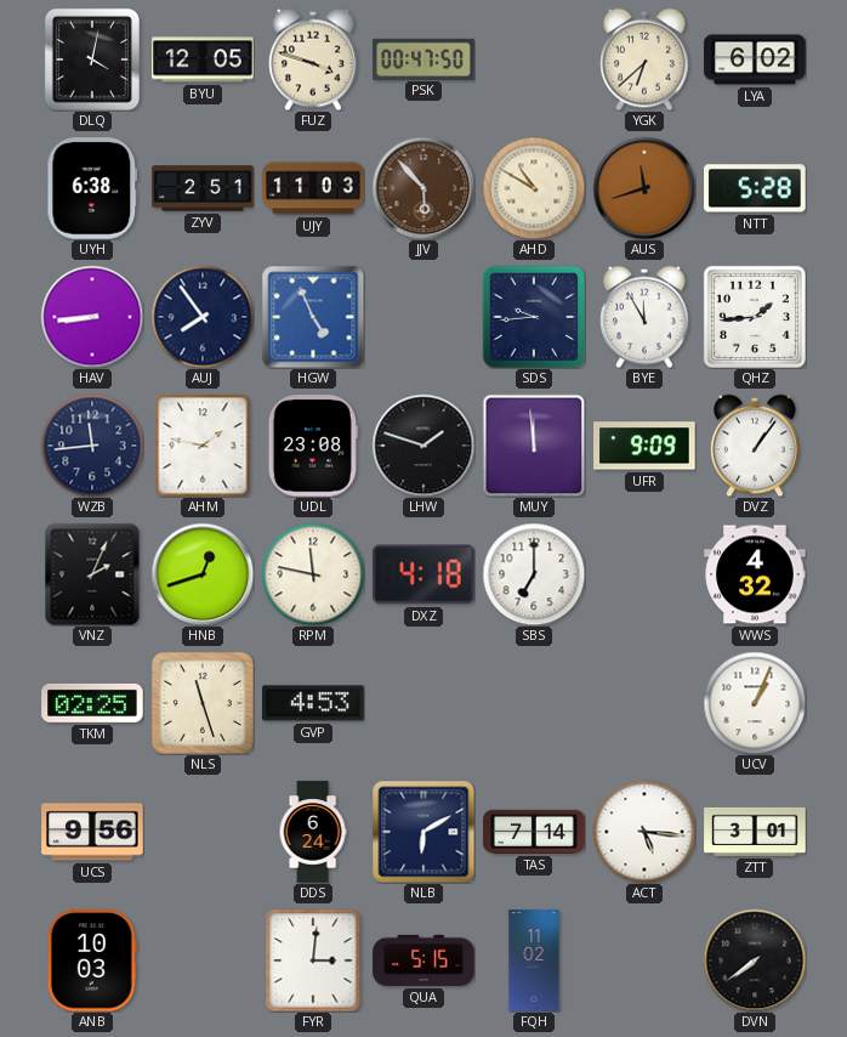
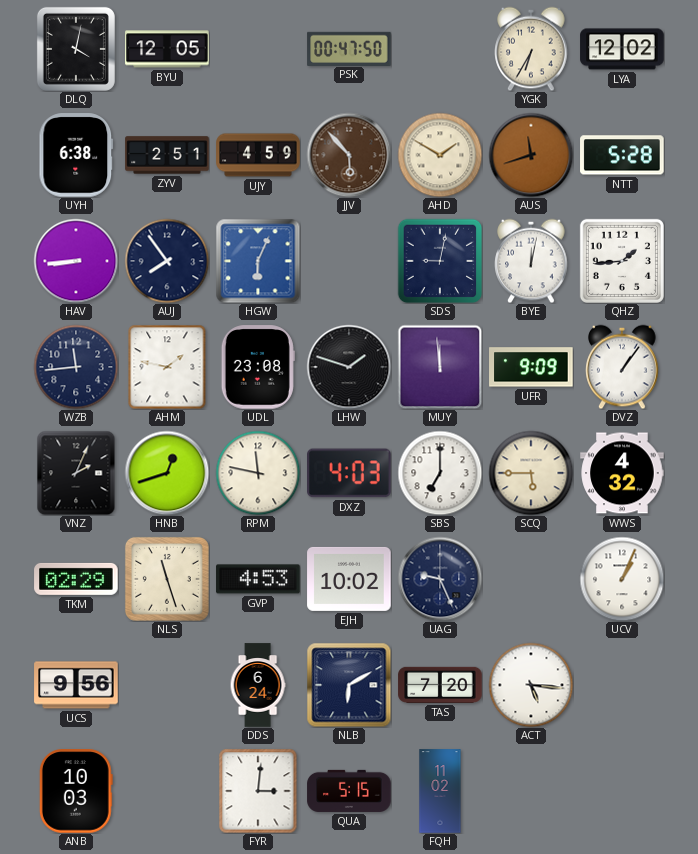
FUZ: 3:48 -> none (313, 59)
YGK: 6:38 -> 6:35 (531, 49)
LYA: 6:02 -> 12:02 (622, 49)
UJY: 11:03 -> 4:59 (258, 155)
AHD: 10:50 -> 1:50 (440, 155)
HGW: 4:56 -> 6:04 (258, 261)
SDS: 9:44 -> 9:02 (440, 261)
BYE: 11:55 -> 12:02 (531, 261)
DXZ: 4:18 -> 4:03 (350, 473)
SCQ: none -> 5:45 (531, 473)
TKM: 02:25 -> 02:29 (76, 579)
EJH: none -> 10:02 (349, 579)
UAG: none -> 9:26 (440, 579)
TAS: 7:14 -> 7:20 (440, 685)
ZTT: 3:01 -> none (755, 832)
DVN: 7:39 -> none (755, 960)
